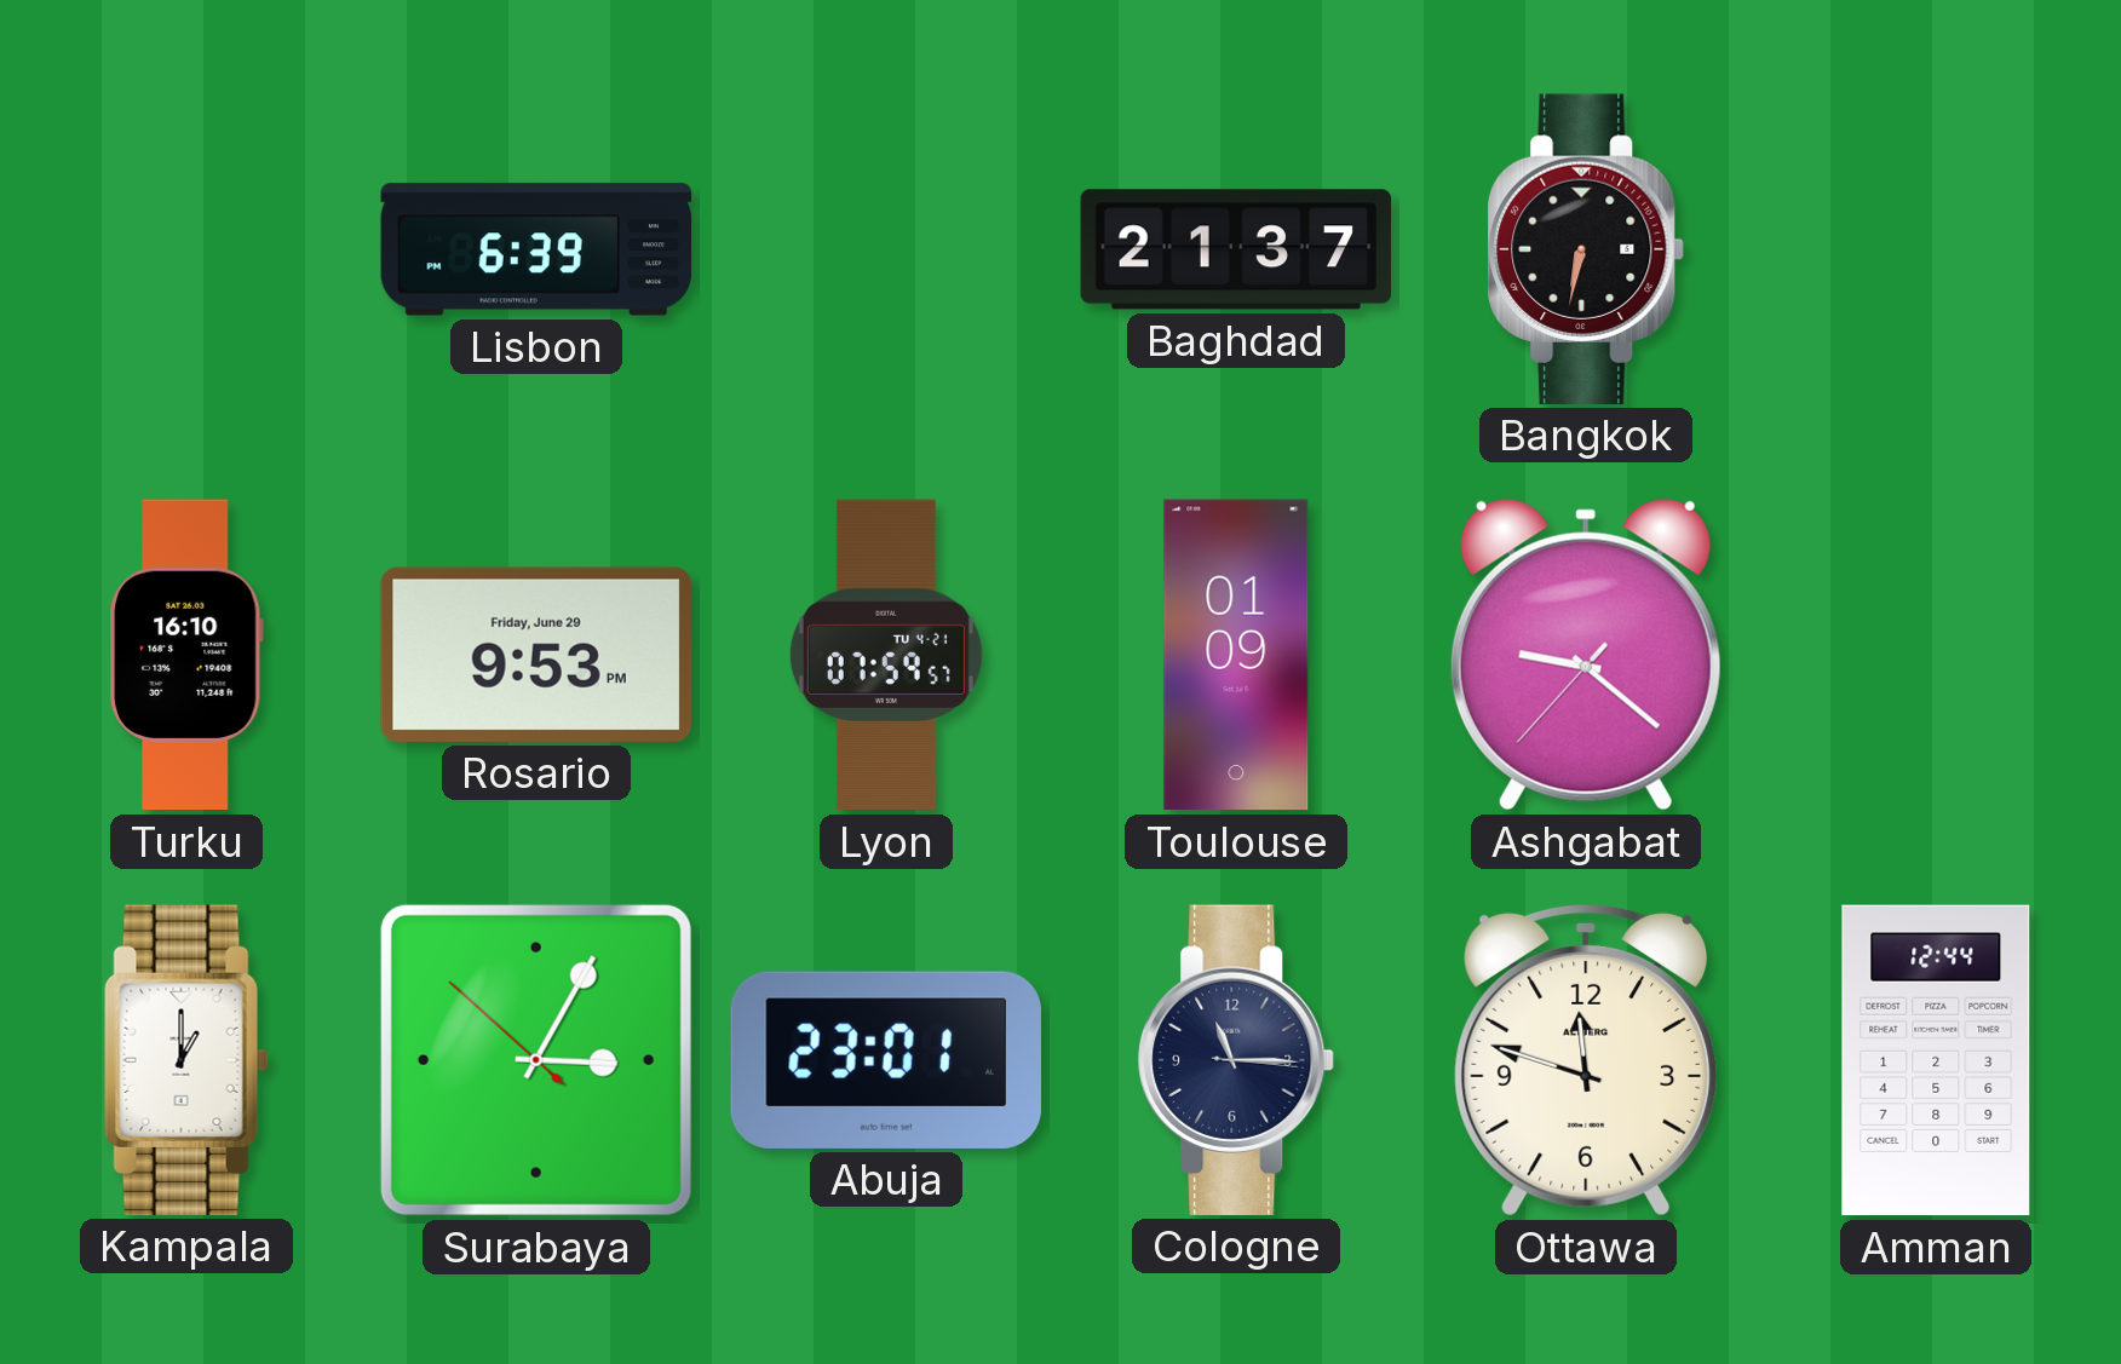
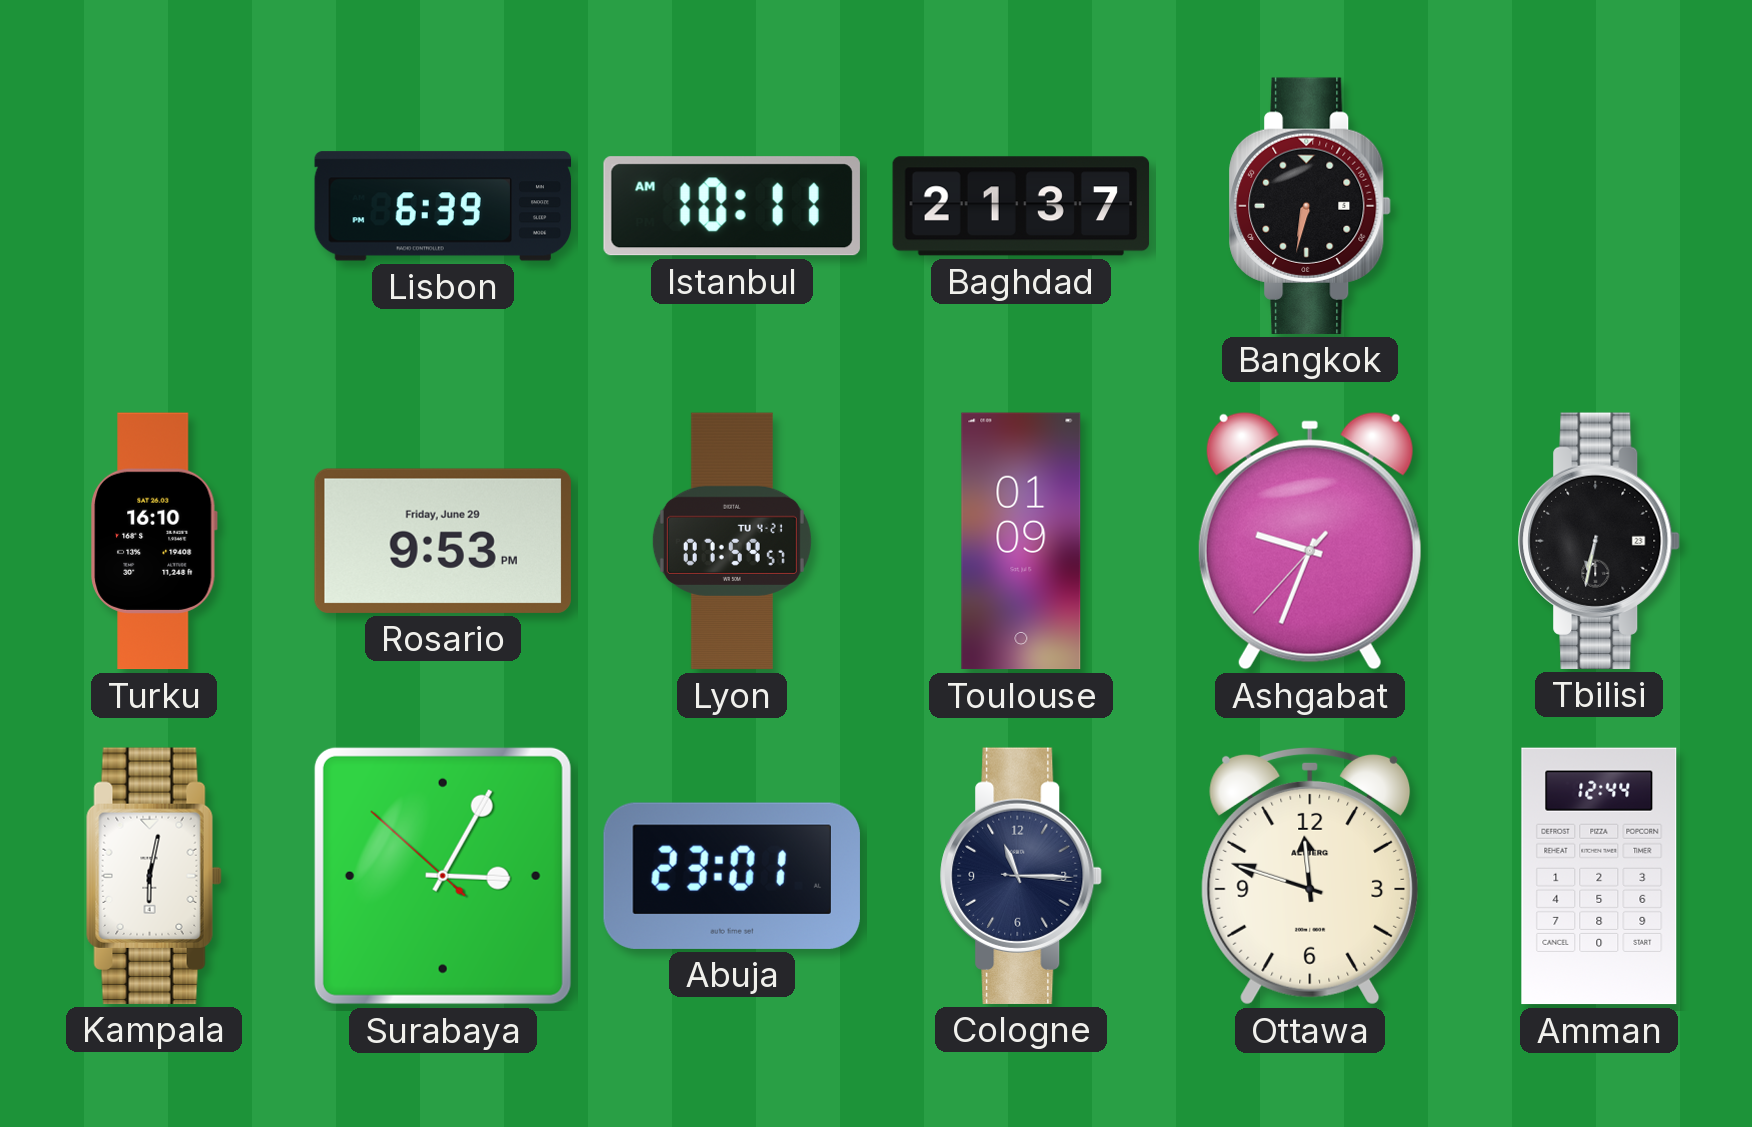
Istanbul: none -> 10:11 (732, 206)
Ashgabat: 9:21 -> 9:33 (1310, 541)
Tbilisi: none -> 6:32 (1599, 541)
Kampala: 1:00 -> 6:02 (154, 876)
